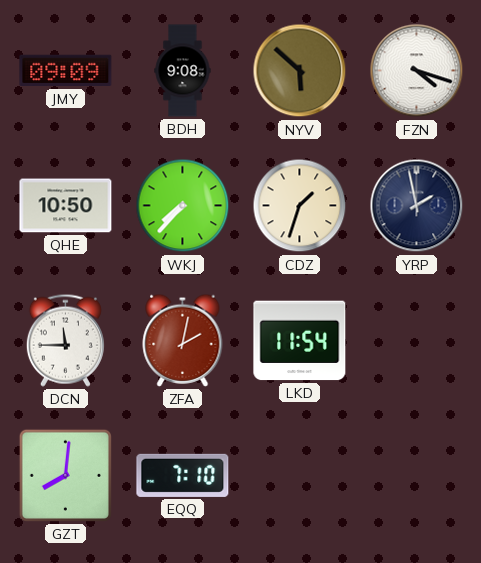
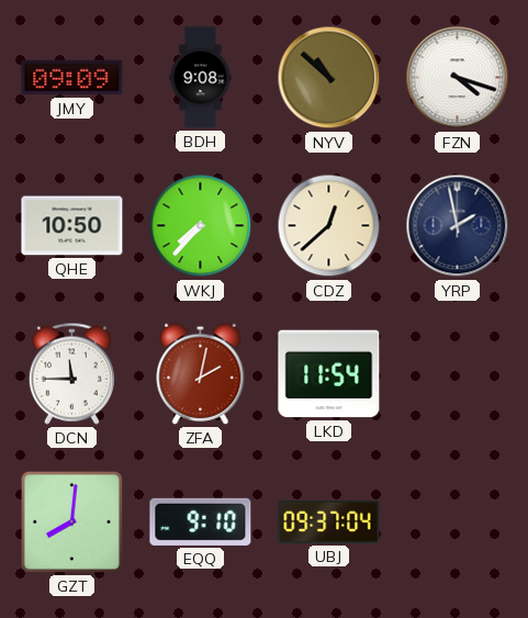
NYV: 5:52 -> 10:52 (329, 78)
CDZ: 1:33 -> 12:38 (329, 226)
EQQ: 7:10 -> 9:10 (201, 521)
UBJ: none -> 09:37 (329, 521)
